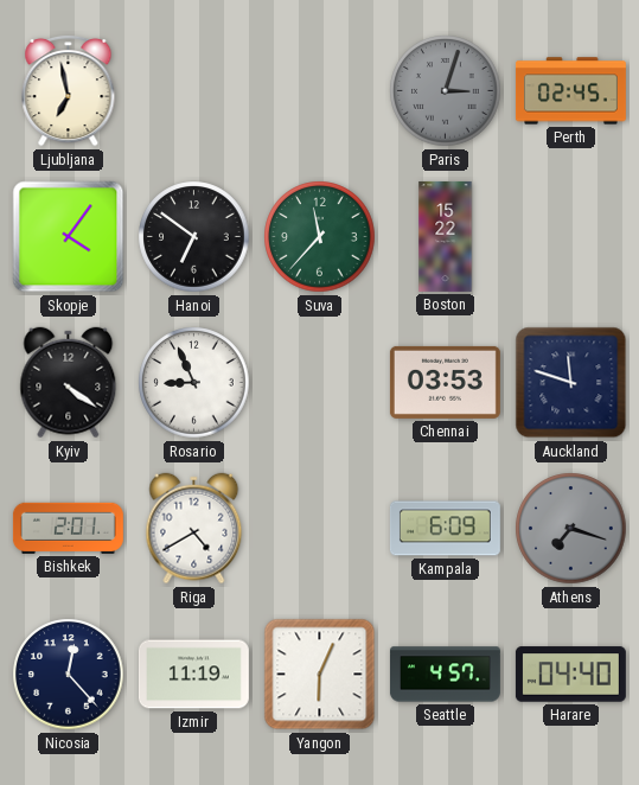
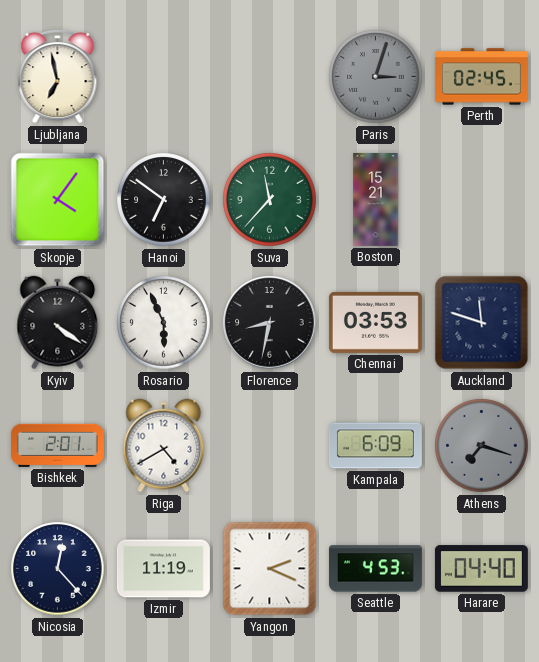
Boston: 15:22 -> 15:21 (376, 199)
Rosario: 8:56 -> 5:56 (164, 323)
Florence: none -> 8:32 (270, 323)
Yangon: 6:04 -> 2:19 (270, 569)
Seattle: 4:57 -> 4:53 (375, 569)
